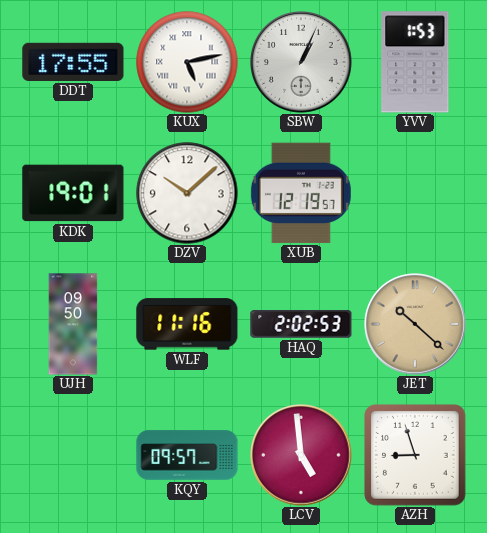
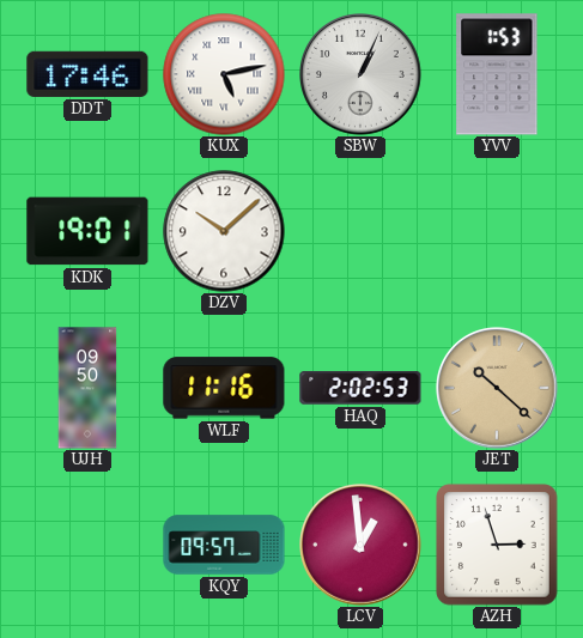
DDT: 17:55 -> 17:46 (87, 74)
XUB: 12:19 -> none (301, 193)
LCV: 4:59 -> 12:59 (362, 546)
AZH: 8:57 -> 2:57 (497, 545)
